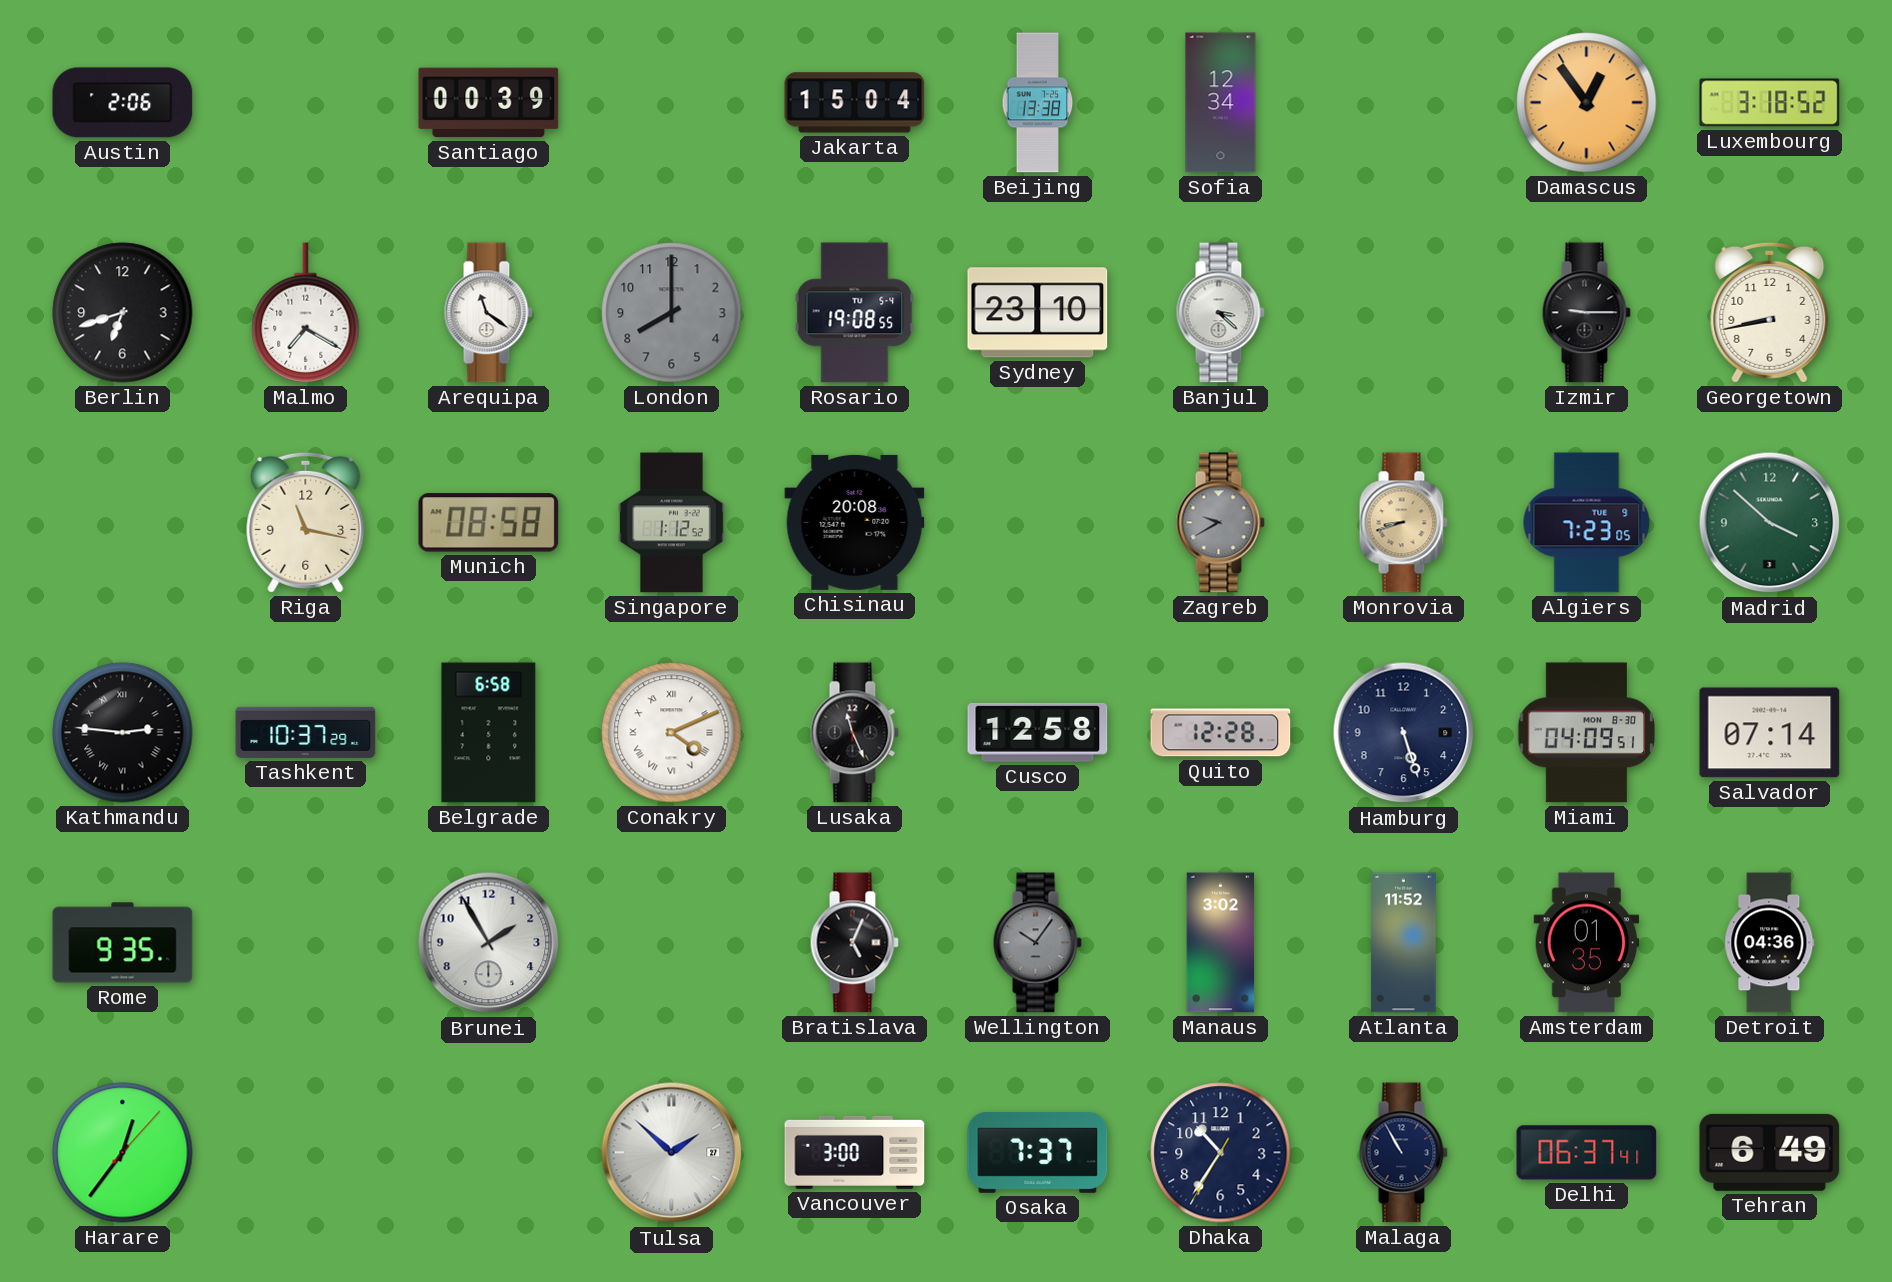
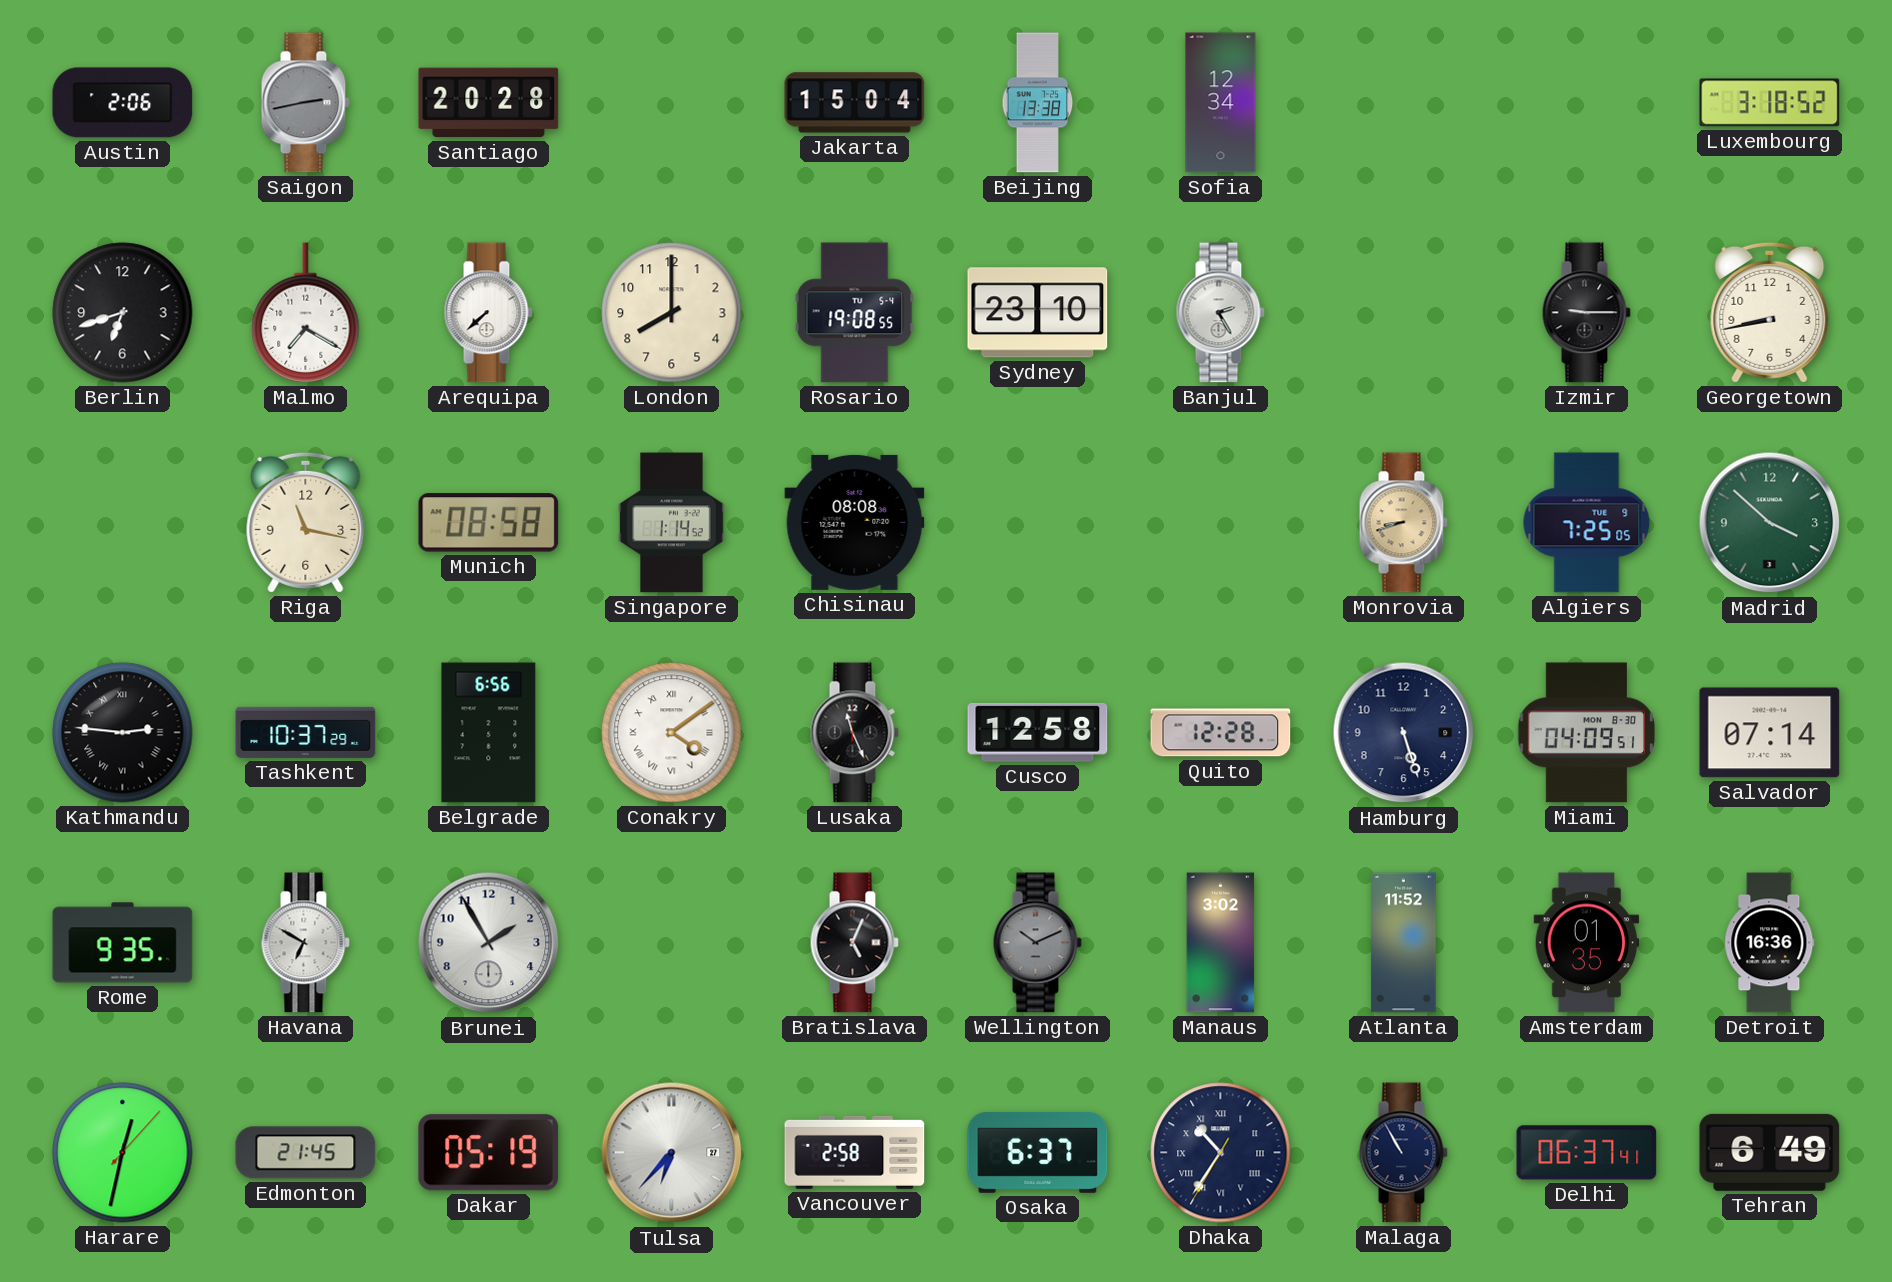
Saigon: none -> 2:43 (305, 103)
Santiago: 00:39 -> 20:28 (489, 103)
Damascus: 12:54 -> none (1587, 103)
Arequipa: 11:21 -> 7:38 (488, 313)
London dial: grey -> cream (672, 313)
Banjul: 3:22 -> 2:25 (1220, 313)
Singapore: 1:12 -> 1:14 (672, 523)
Chisinau: 20:08 -> 08:08 (855, 522)
Zagreb: 9:40 -> none (1220, 523)
Algiers: 7:23 -> 7:25 (1587, 523)
Belgrade: 6:58 -> 6:56 (489, 733)
Conakry: 4:11 -> 4:09 (672, 733)
Havana: none -> 6:50 (305, 943)
Wellington: 10:06 -> 10:11 (1037, 943)
Detroit: 04:36 -> 16:36 (1770, 943)
Harare: 12:36 -> 12:32 (123, 1153)
Edmonton: none -> 21:45 (306, 1153)
Dakar: none -> 05:19 (489, 1153)
Tulsa: 1:52 -> 6:37 (672, 1153)
Vancouver: 3:00 -> 2:58 (855, 1152)
Osaka: 7:37 -> 6:37 (1038, 1152)
Dhaka numerals: Arabic -> Roman (1221, 1153)
